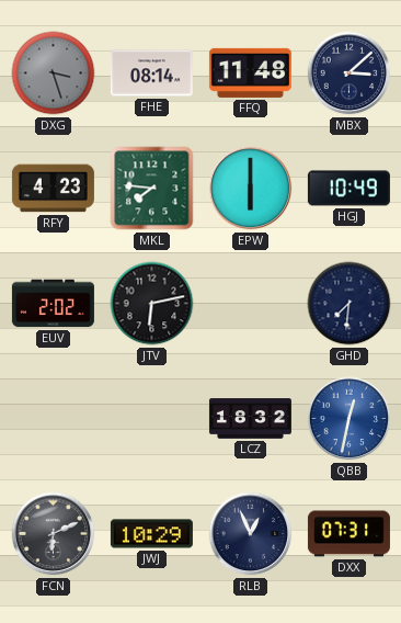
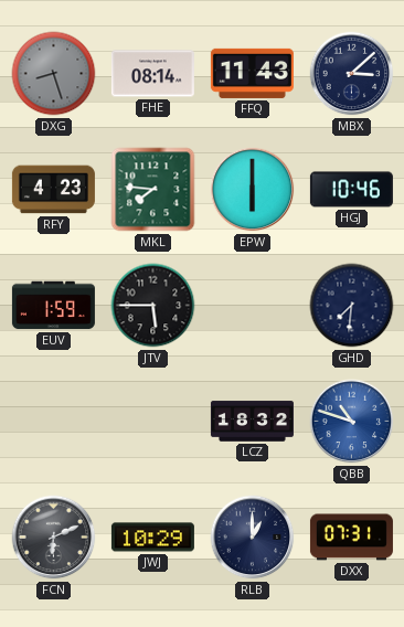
DXG: 3:27 -> 8:27 (54, 74)
FFQ: 11:48 -> 11:43 (252, 73)
HGJ: 10:49 -> 10:46 (351, 190)
EUV: 2:02 -> 1:59 (53, 306)
JTV: 6:13 -> 5:45 (153, 306)
QBB: 12:32 -> 10:48 (352, 422)
RLB: 12:56 -> 1:00 (253, 538)
